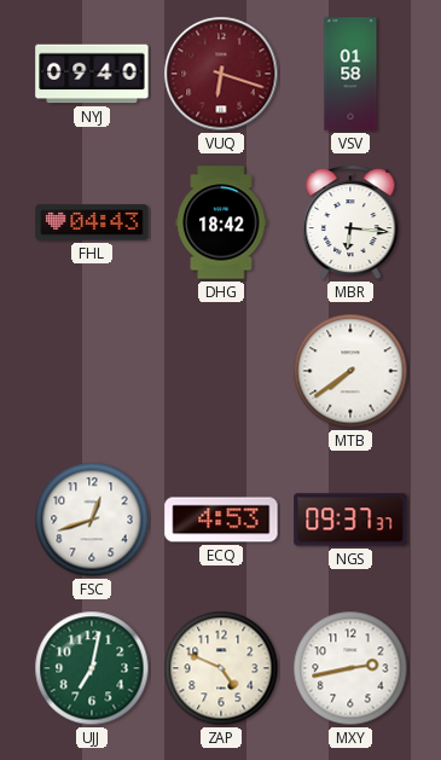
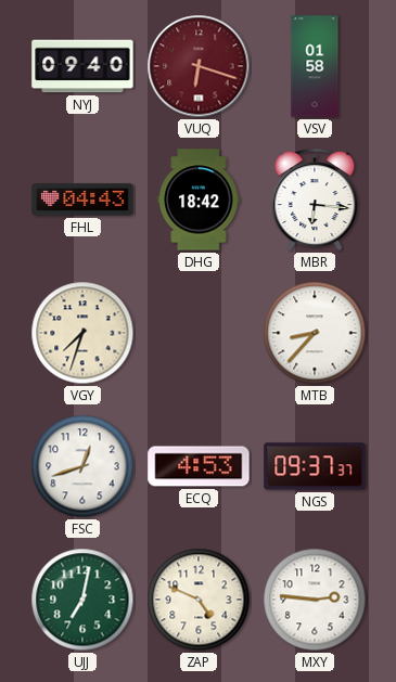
VGY: none -> 7:33 (82, 333)
MTB: 7:39 -> 8:37 (315, 333)
MXY: 2:43 -> 2:46 (315, 600)
